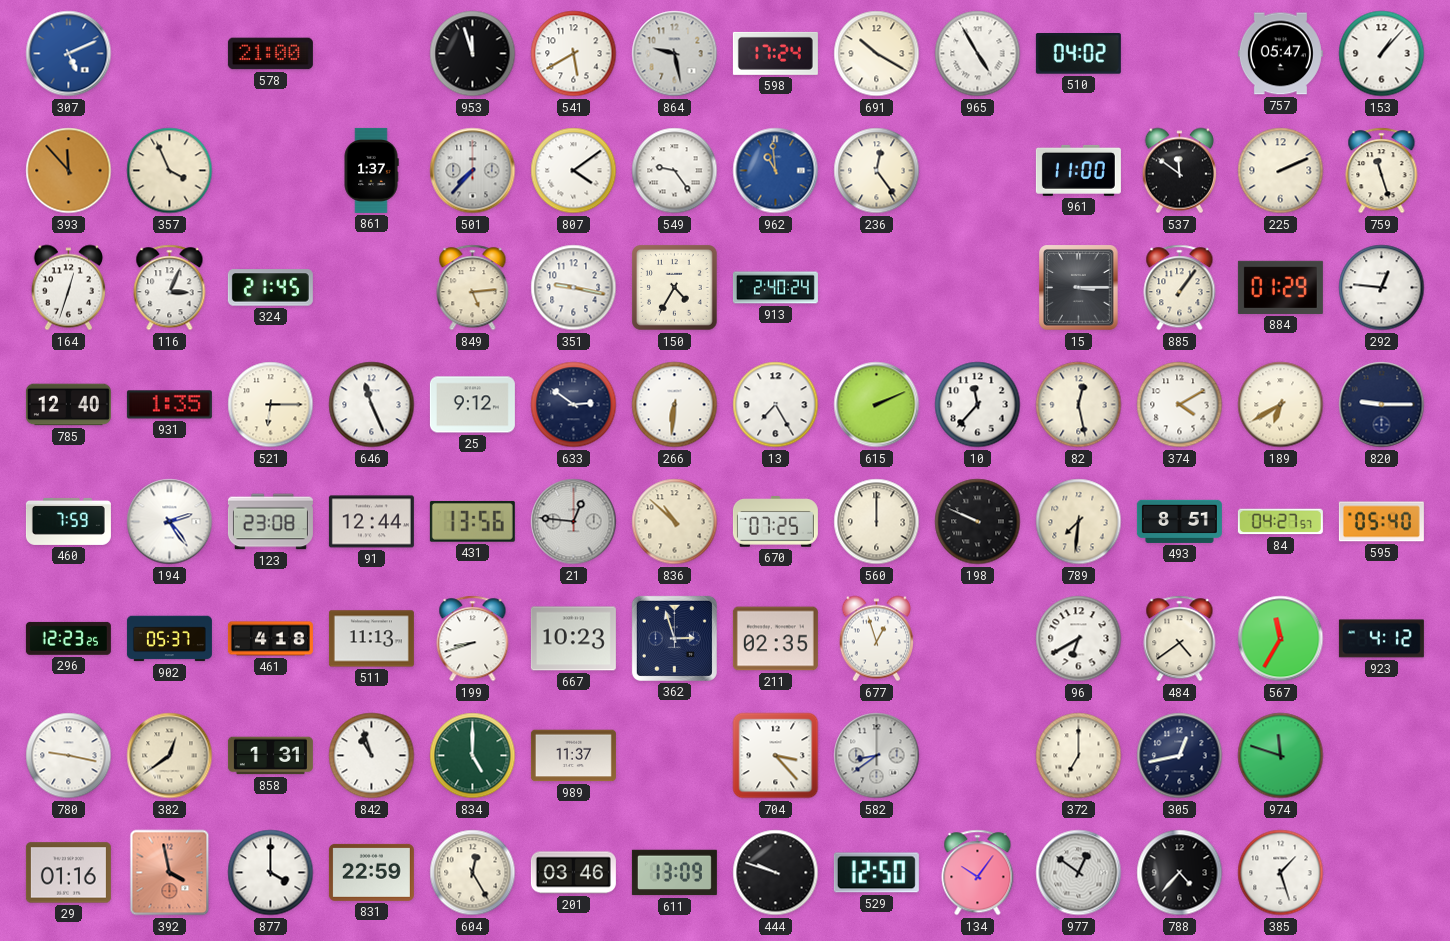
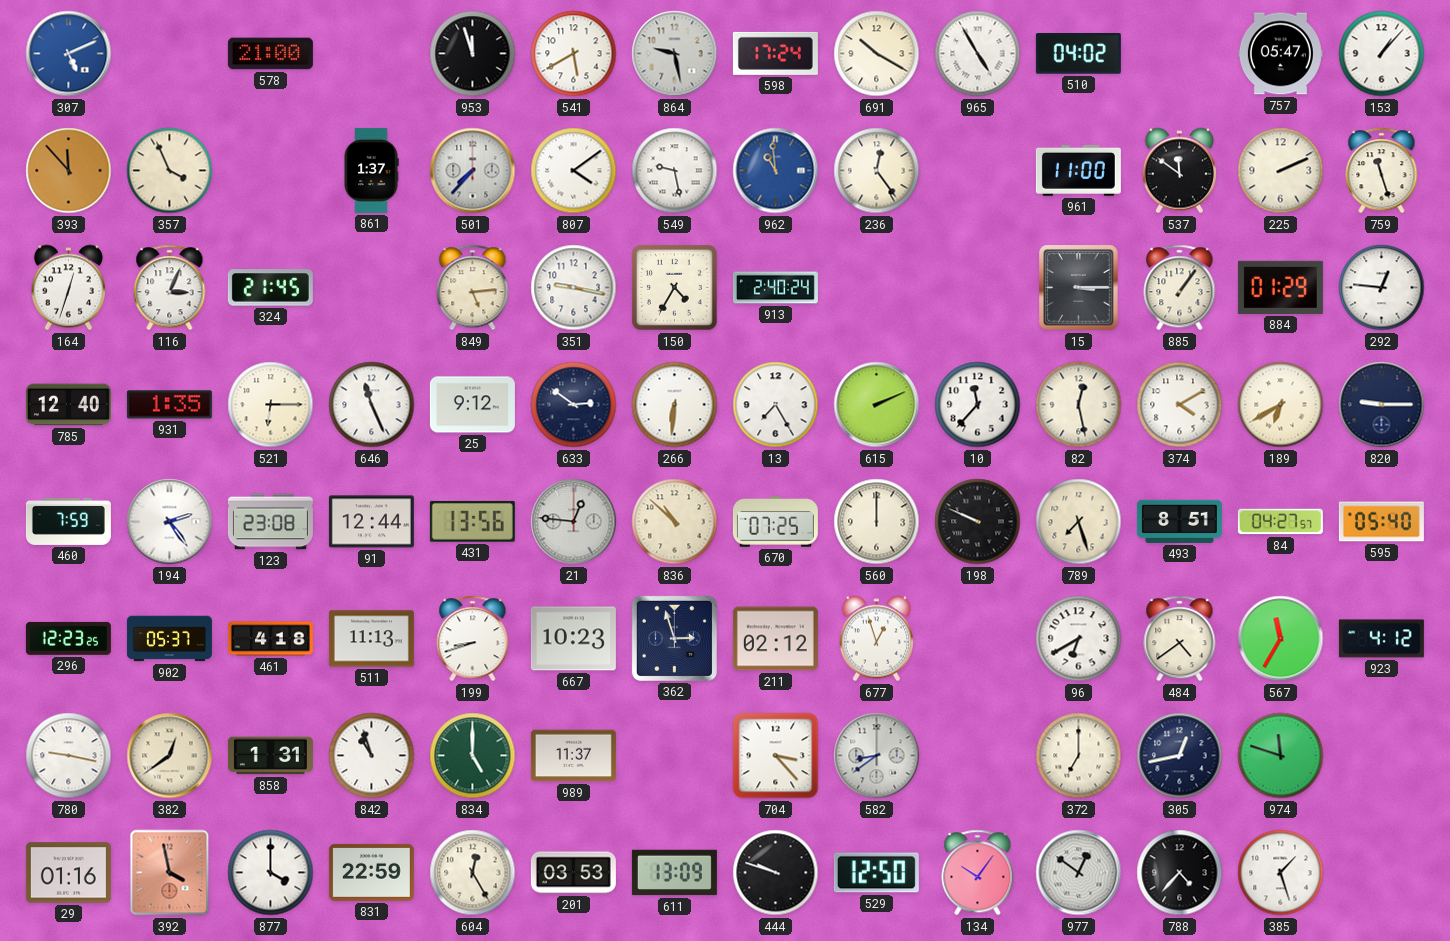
549: 9:24 -> 9:28 (675, 171)
789: 7:31 -> 7:27 (1079, 522)
211: 02:35 -> 02:12 (775, 639)
201: 03:46 -> 03:53 (573, 873)
